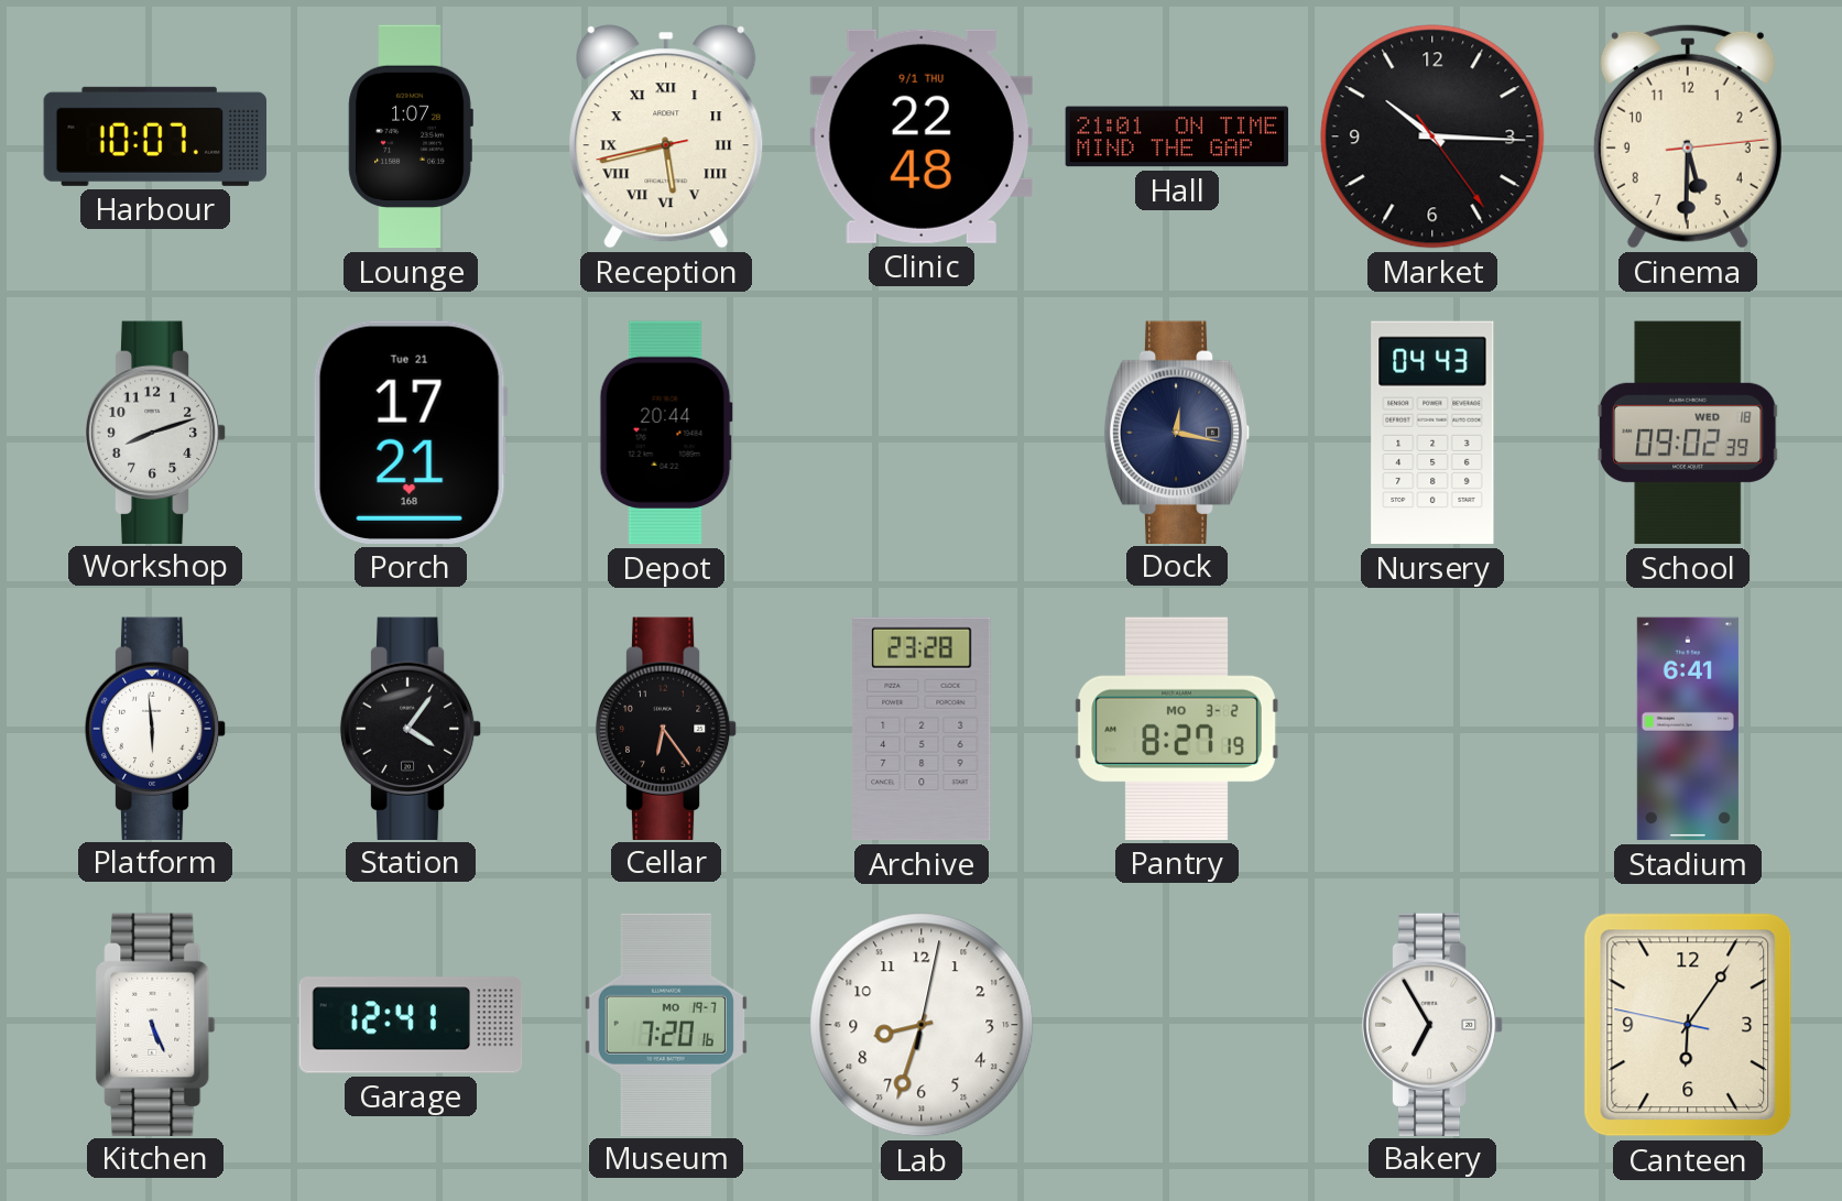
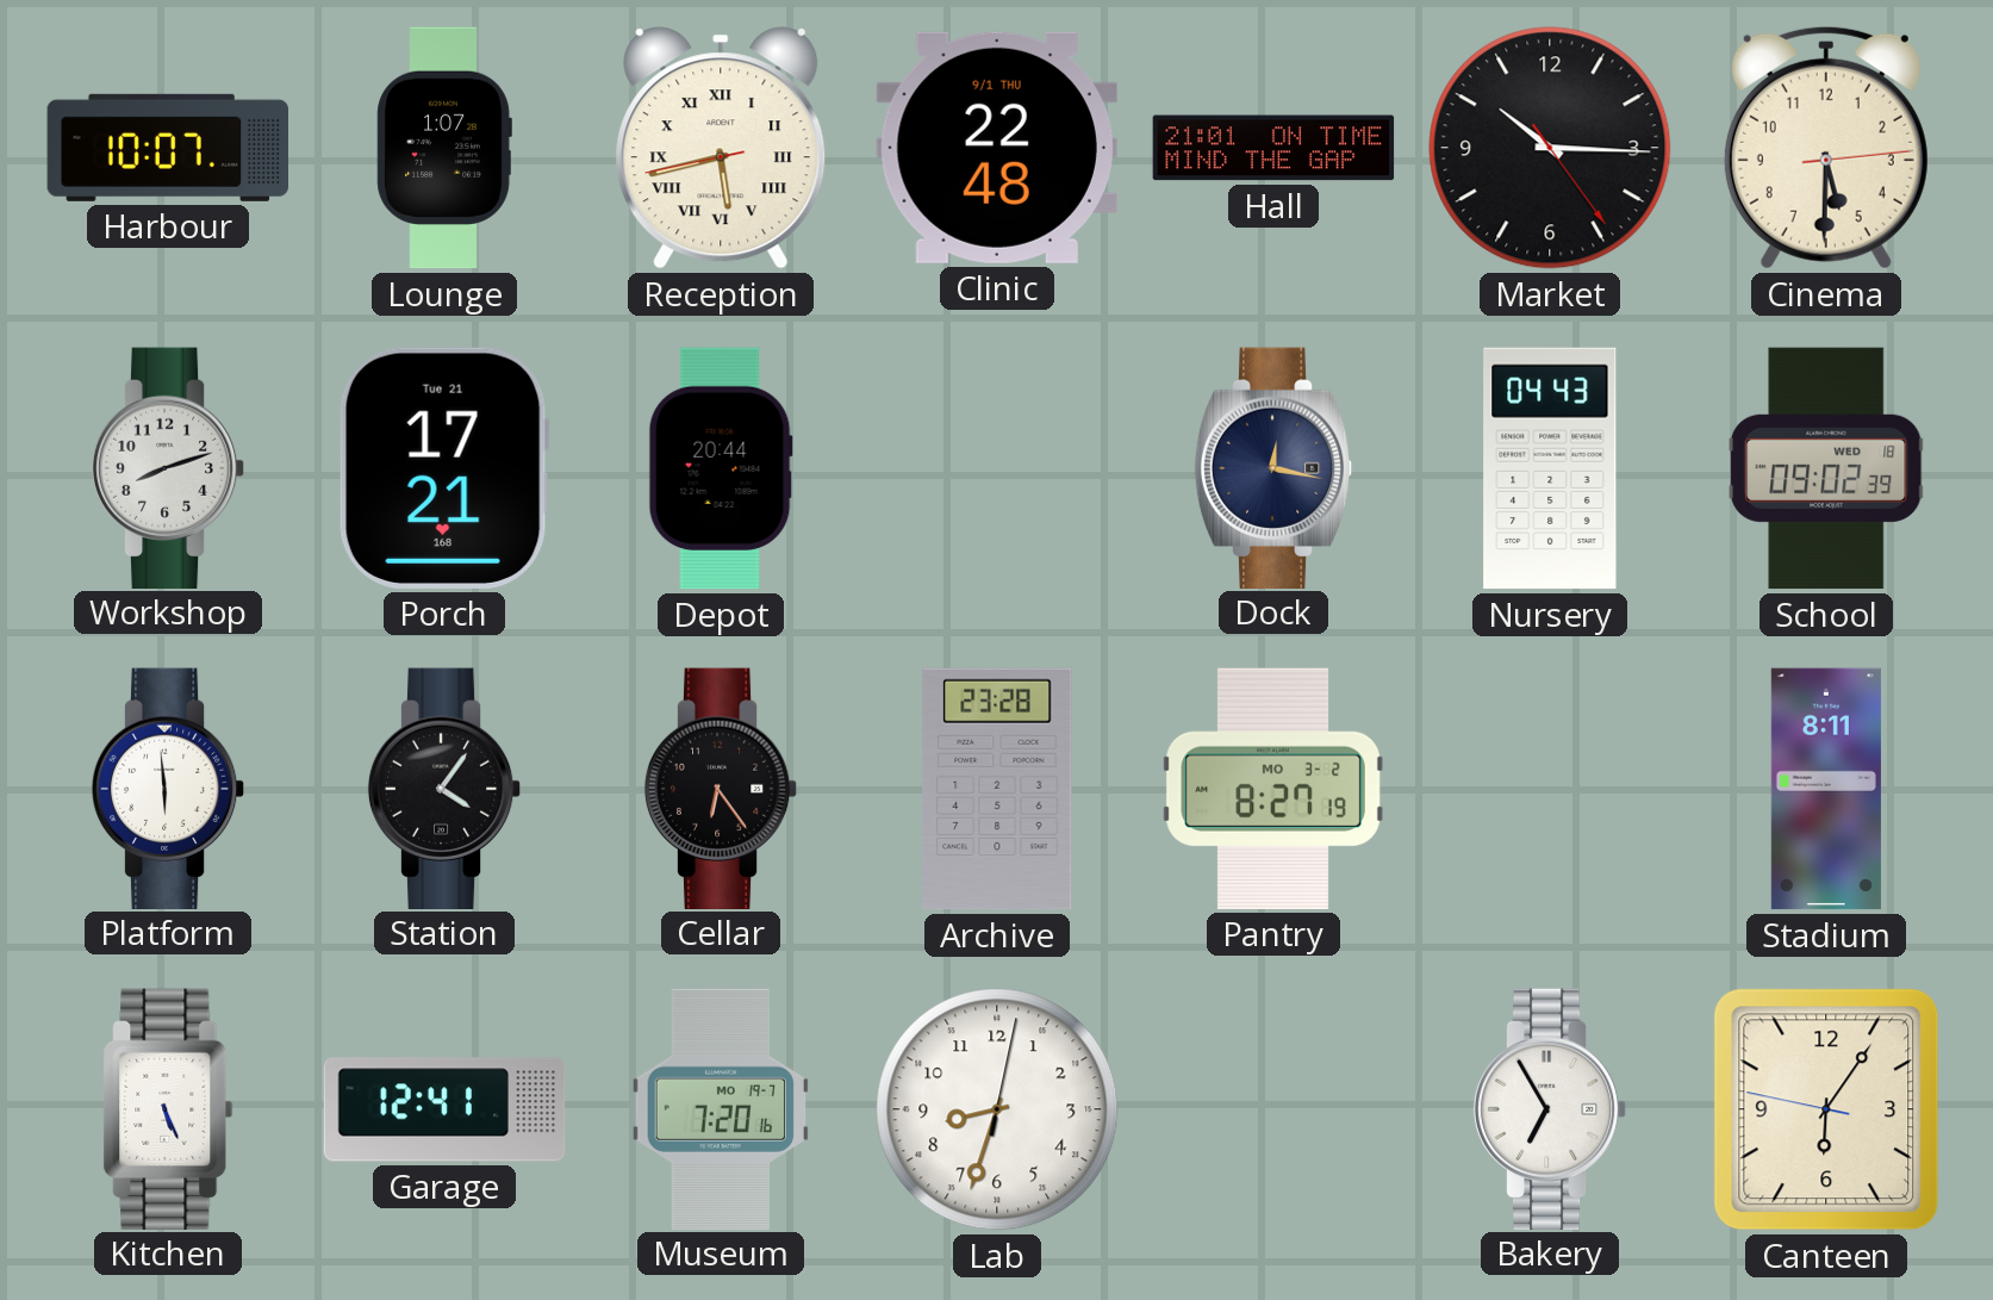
Stadium: 6:41 -> 8:11 (1826, 789)
